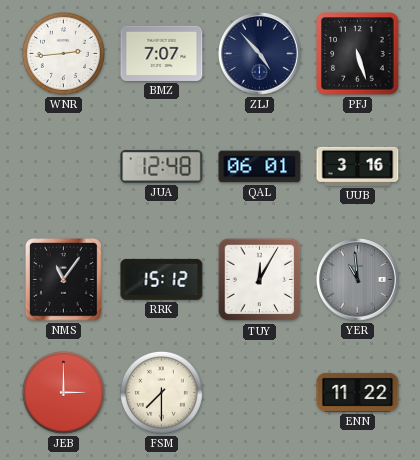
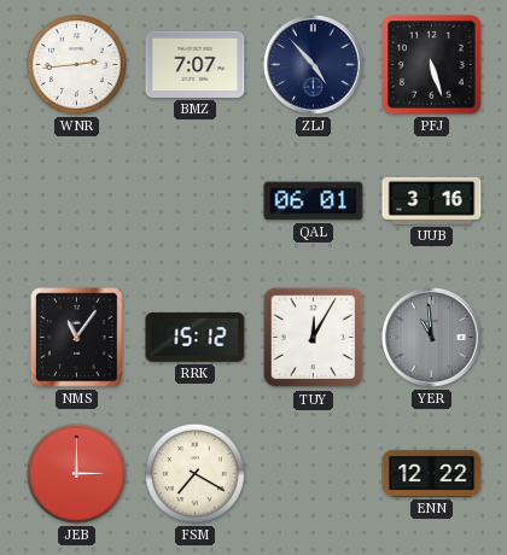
JUA: 12:48 -> none (162, 167)
FSM: 7:30 -> 7:20 (194, 473)
ENN: 11:22 -> 12:22 (432, 473)
